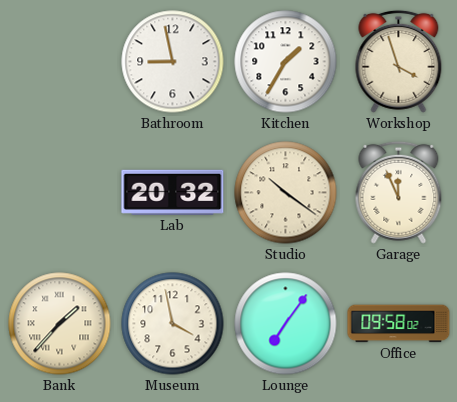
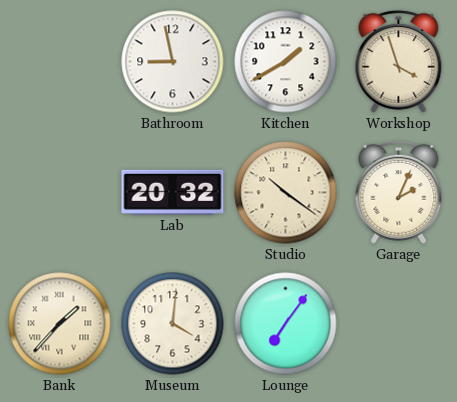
Kitchen: 1:35 -> 1:40 (286, 62)
Garage: 11:56 -> 2:04 (399, 192)
Museum: 3:58 -> 4:01 (173, 324)
Office: 09:58 -> none (399, 324)
